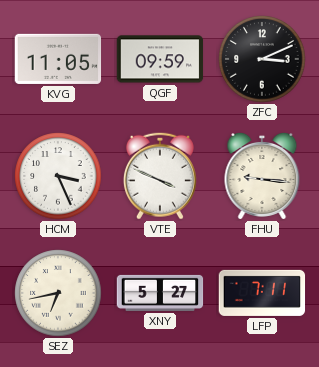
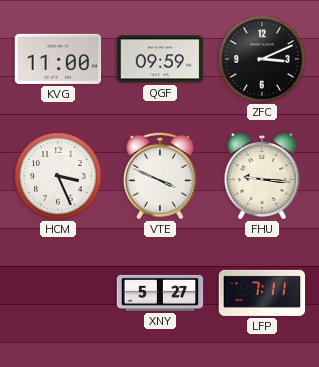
KVG: 11:05 -> 11:00 (58, 59)
SEZ: 6:43 -> none (58, 293)
